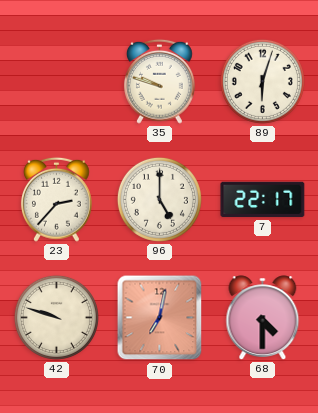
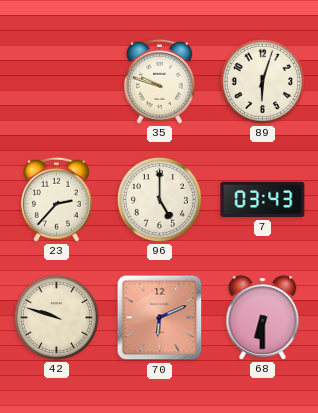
7: 22:17 -> 03:43 (263, 200)
70: 7:02 -> 6:11 (160, 318)
68: 4:30 -> 6:30 (263, 318)
